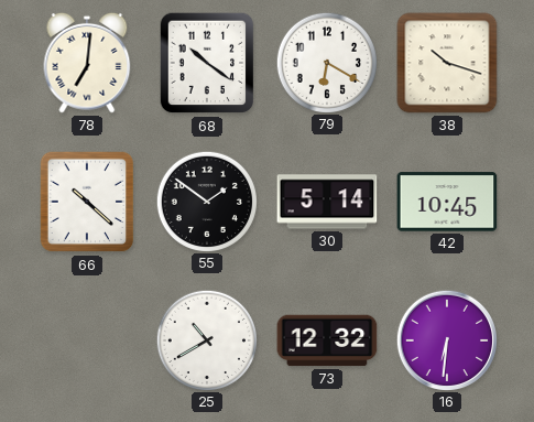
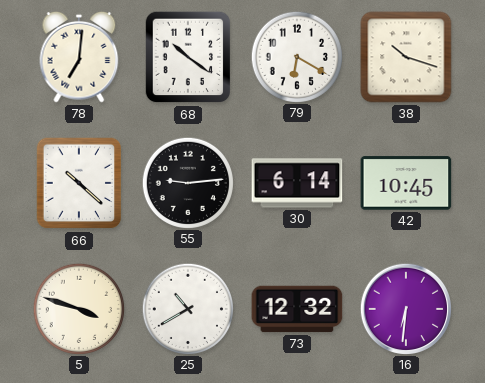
55: 1:51 -> 9:14 (187, 182)
30: 5:14 -> 6:14 (297, 183)
5: none -> 3:48 (78, 308)
